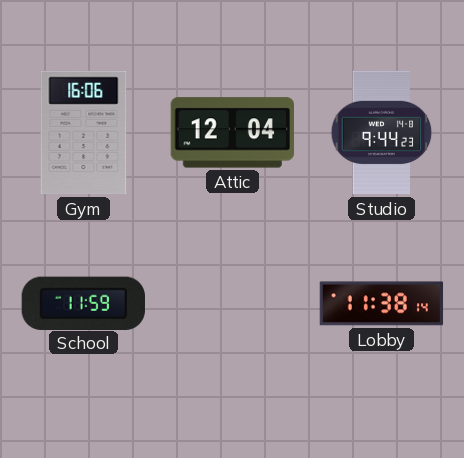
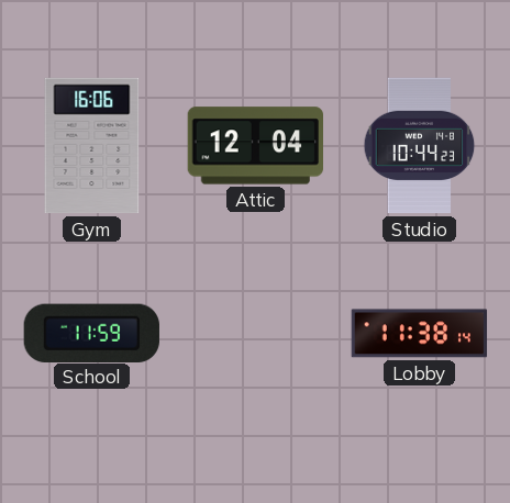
Studio: 9:44 -> 10:44 (420, 146)
